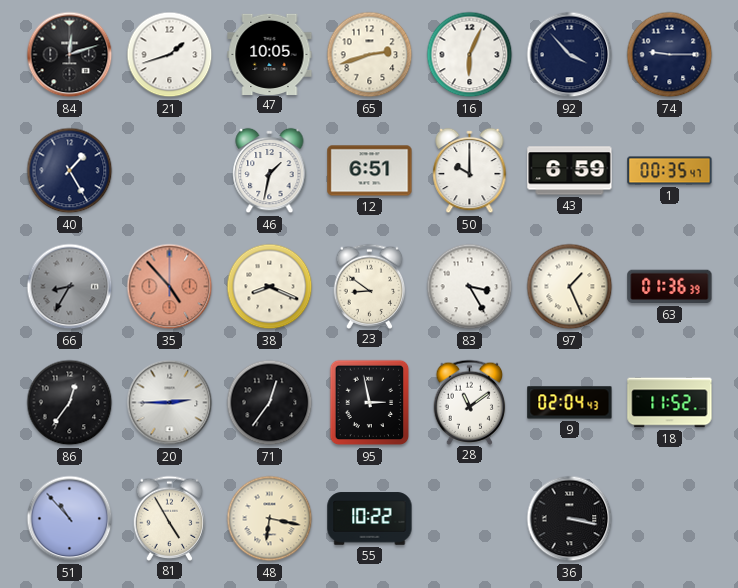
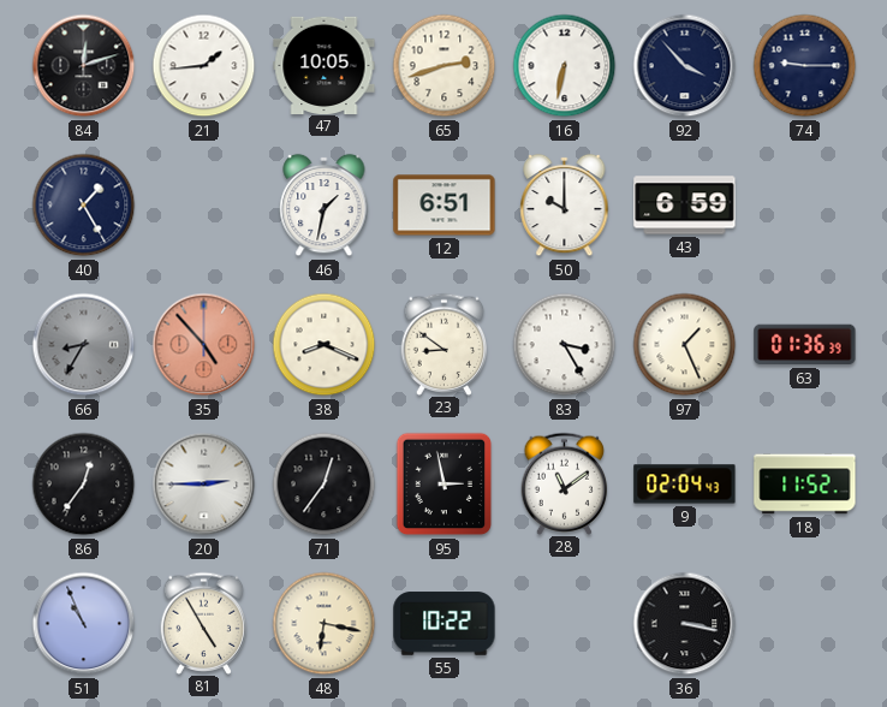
21: 1:42 -> 1:44 (204, 66)
16: 6:04 -> 6:32 (565, 66)
1: 00:35 -> none (670, 171)
51: 10:53 -> 10:56 (84, 624)
